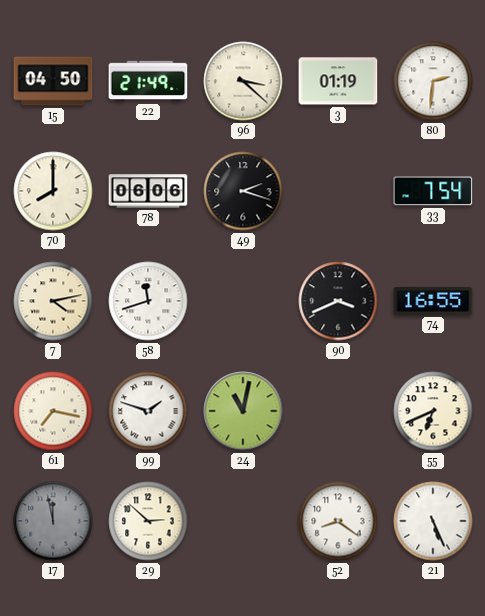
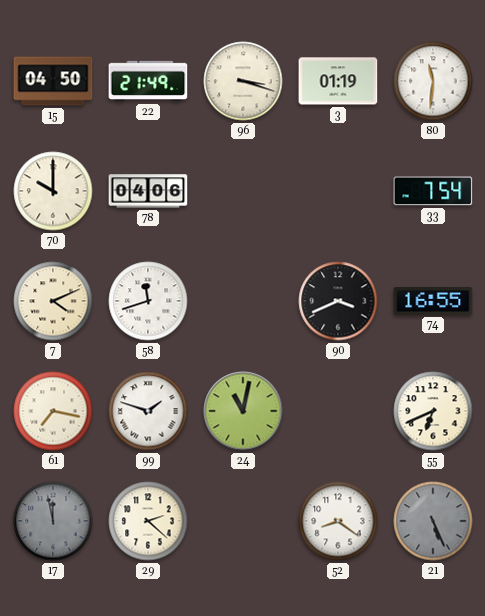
96: 3:22 -> 3:18 (243, 81)
80: 2:31 -> 11:31 (433, 81)
70: 8:00 -> 10:00 (53, 191)
78: 06:06 -> 04:06 (148, 191)
49: 2:18 -> none (243, 191)
7: 4:13 -> 4:11 (53, 301)
29: 2:52 -> 2:22 (148, 521)
21 dial: white -> grey (433, 521)
